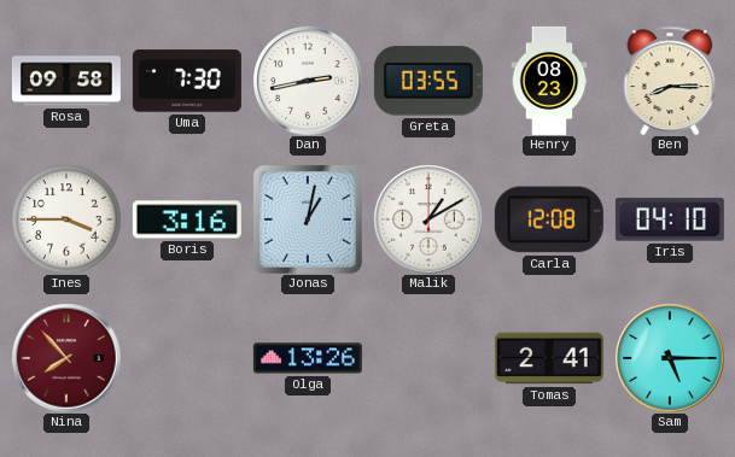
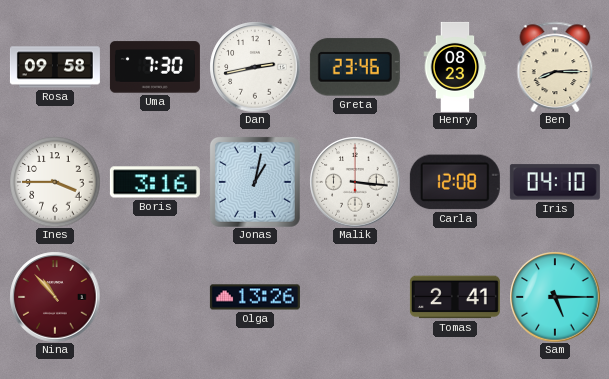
Greta: 03:55 -> 23:46 (355, 67)
Malik: 1:10 -> 3:16 (355, 182)
Nina: 7:53 -> 10:53 (55, 297)
